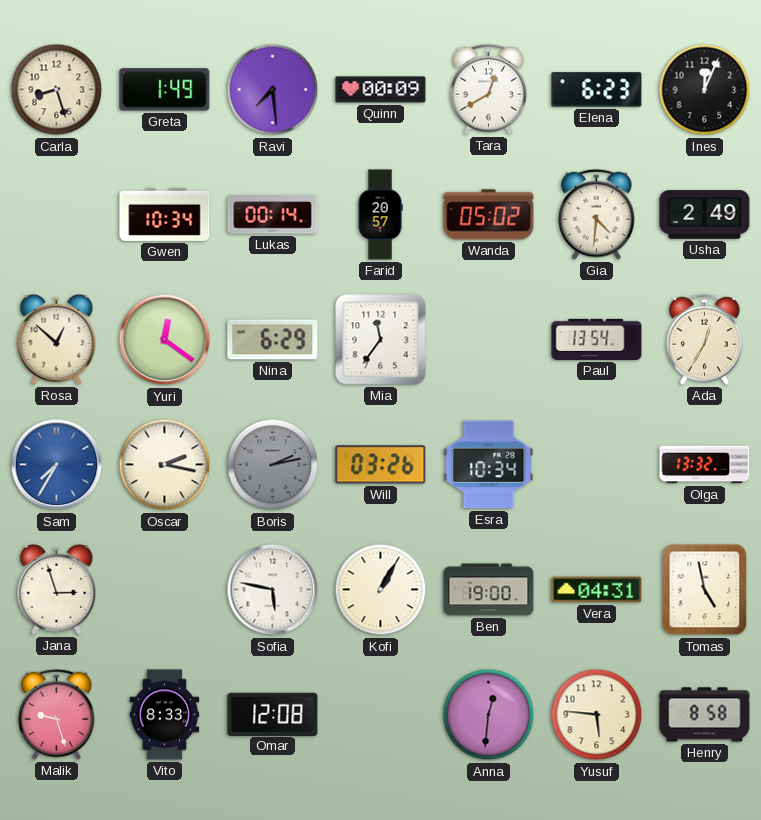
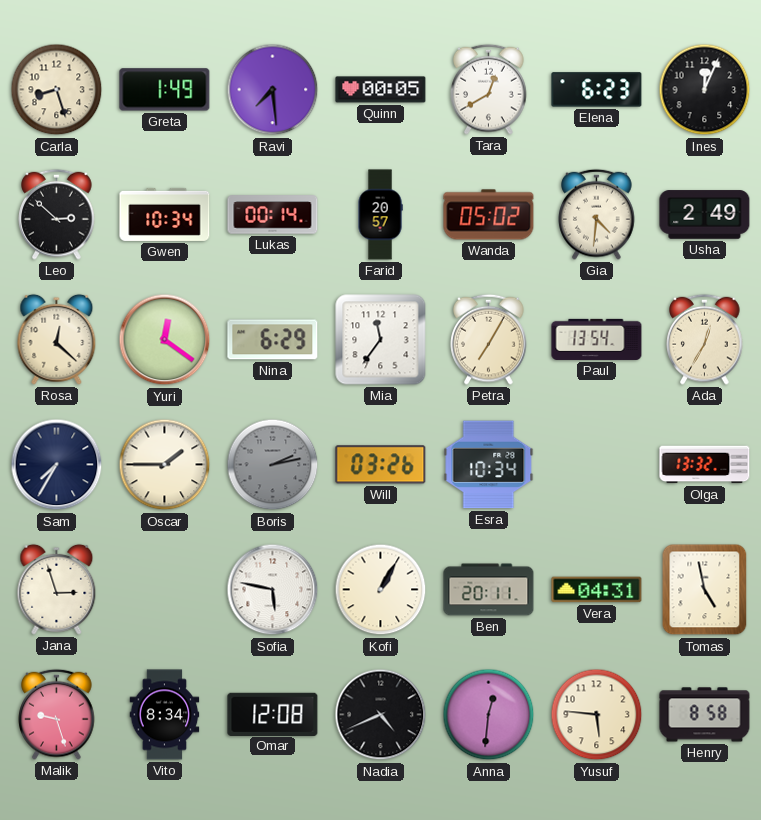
Quinn: 00:09 -> 00:05 (381, 90)
Leo: none -> 2:52 (57, 214)
Rosa: 12:52 -> 12:22 (57, 339)
Petra: none -> 7:05 (489, 339)
Sam dial: blue -> navy (57, 465)
Oscar: 2:17 -> 1:45 (165, 465)
Ben: 19:00 -> 20:11 (489, 590)
Vito: 8:33 -> 8:34 (165, 715)
Nadia: none -> 4:41 (381, 715)
